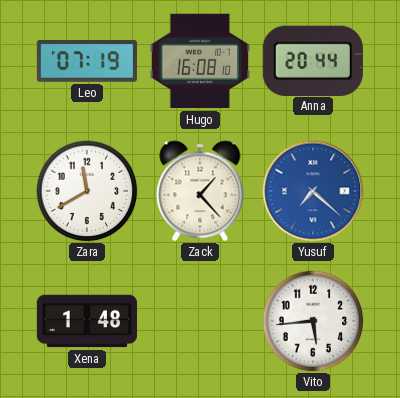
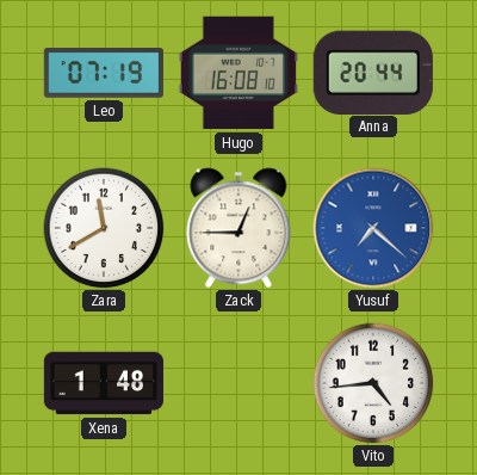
Zack: 1:23 -> 12:45 (238, 228)
Vito: 5:44 -> 4:44 (373, 383)
